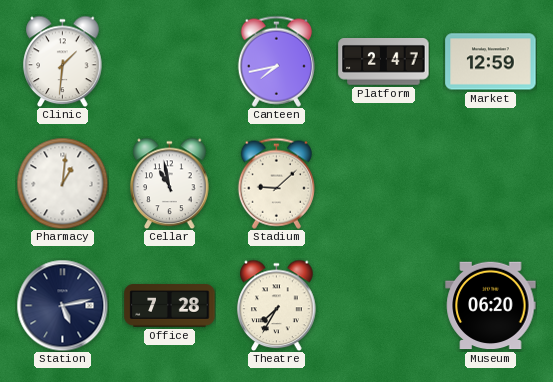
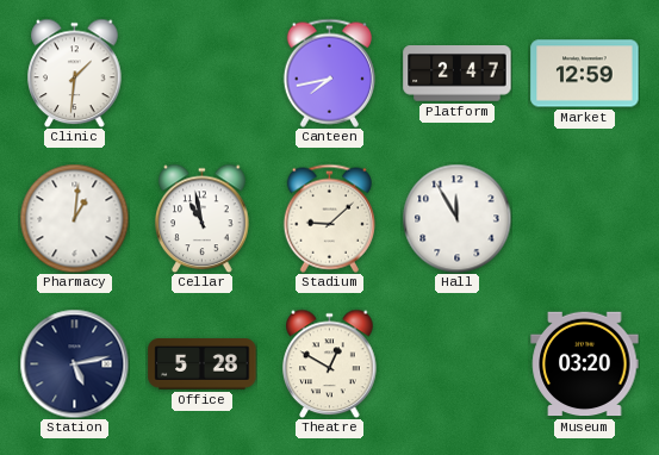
Hall: none -> 11:55 (456, 218)
Office: 7:28 -> 5:28 (203, 364)
Theatre: 7:35 -> 12:50 (330, 363)
Museum: 06:20 -> 03:20 (585, 364)
